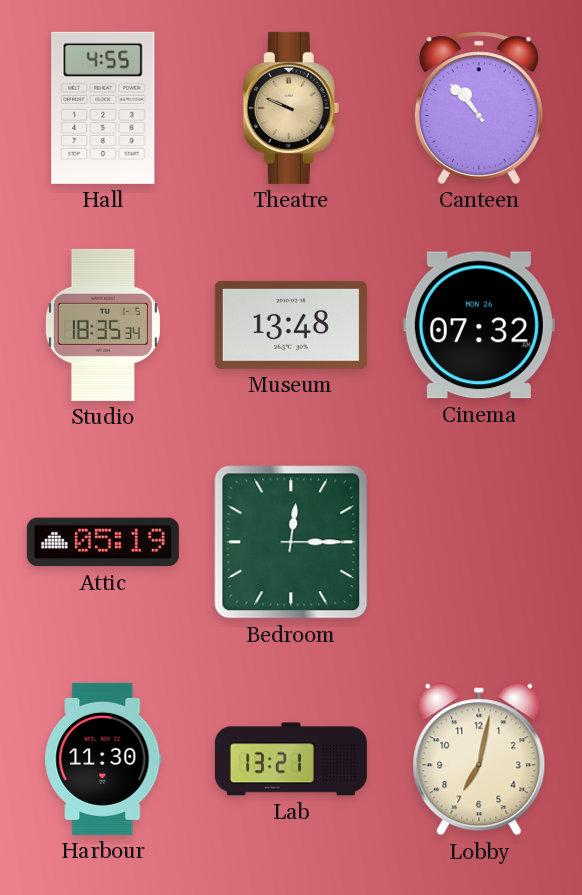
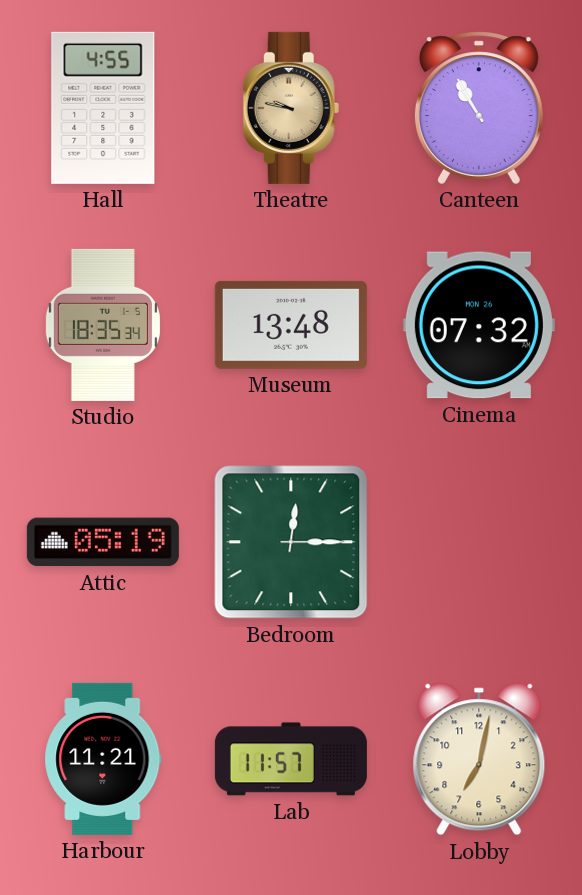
Theatre: 9:49 -> 9:47 (291, 108)
Canteen: 10:53 -> 10:55 (479, 108)
Harbour: 11:30 -> 11:21 (103, 759)
Lab: 13:21 -> 11:57 (291, 759)
